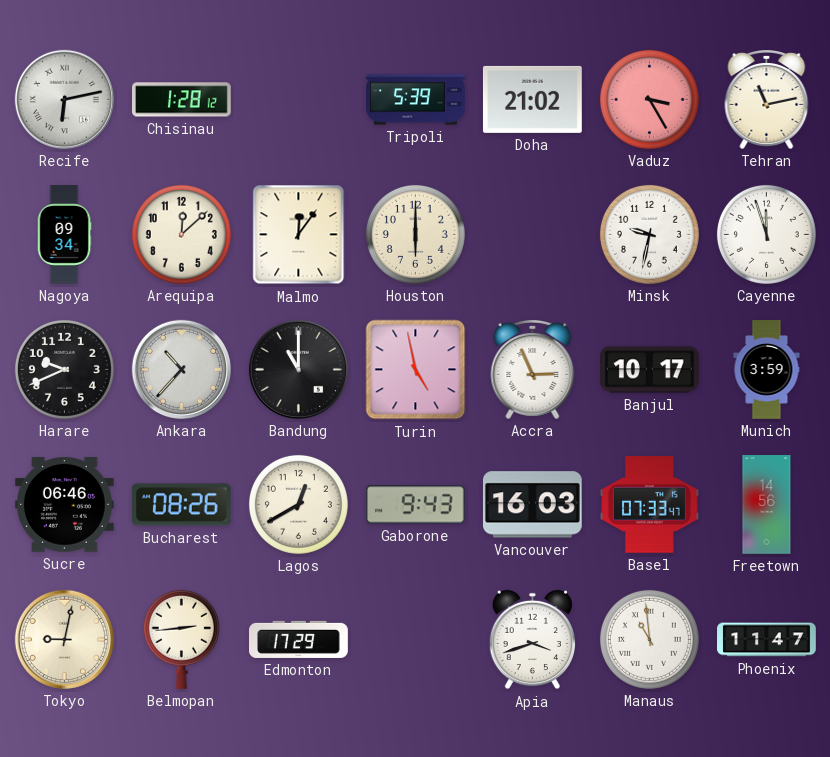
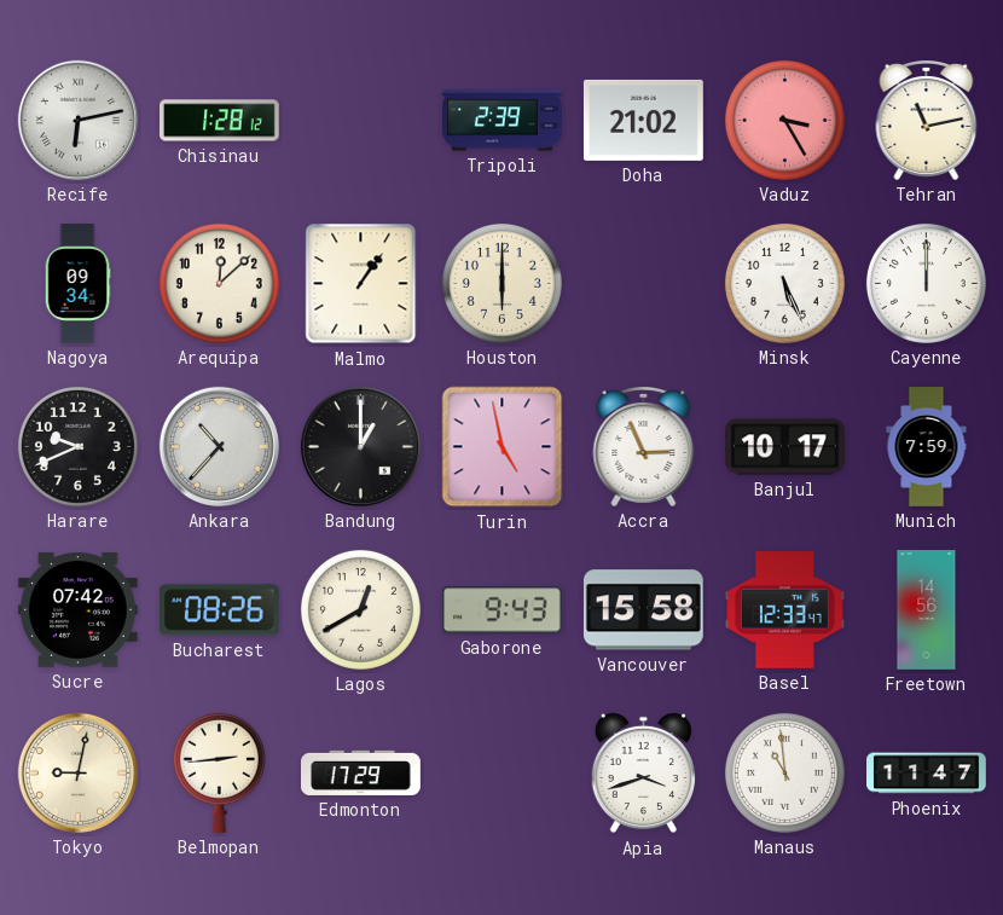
Tripoli: 5:39 -> 2:39 (503, 121)
Malmo: 12:06 -> 1:06 (361, 284)
Minsk: 9:32 -> 5:26 (784, 283)
Cayenne: 11:57 -> 12:00 (926, 283)
Bandung: 11:00 -> 1:00 (360, 446)
Munich: 3:59 -> 7:59 (927, 447)
Sucre: 06:46 -> 07:42 (77, 610)
Vancouver: 16:03 -> 15:58 (643, 610)
Basel: 07:33 -> 12:33 (785, 610)
